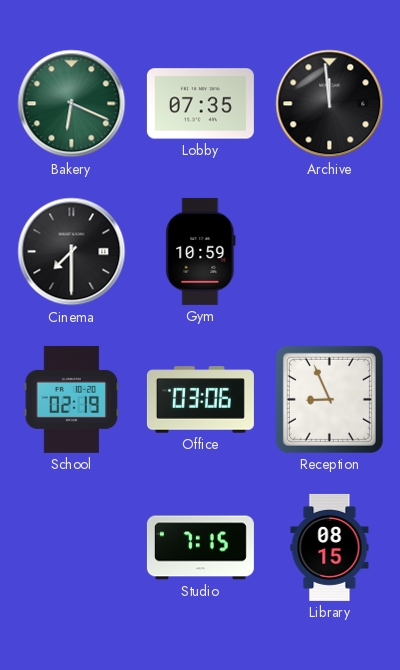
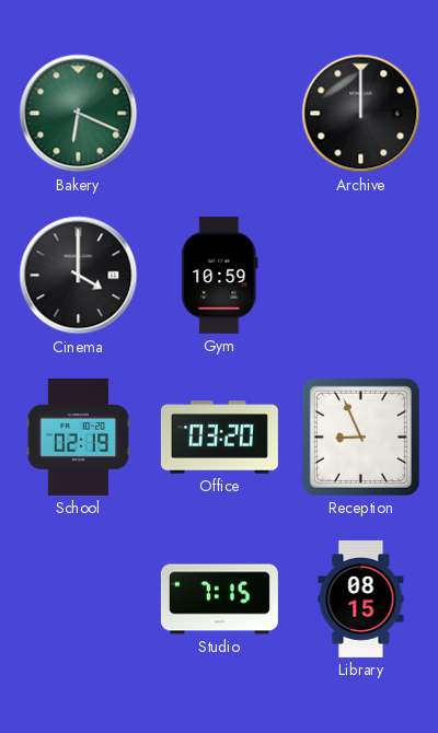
Lobby: 07:35 -> none (200, 104)
Archive: 11:59 -> 12:00 (361, 114)
Cinema: 7:30 -> 4:00 (79, 276)
Office: 03:06 -> 03:20 (219, 438)
